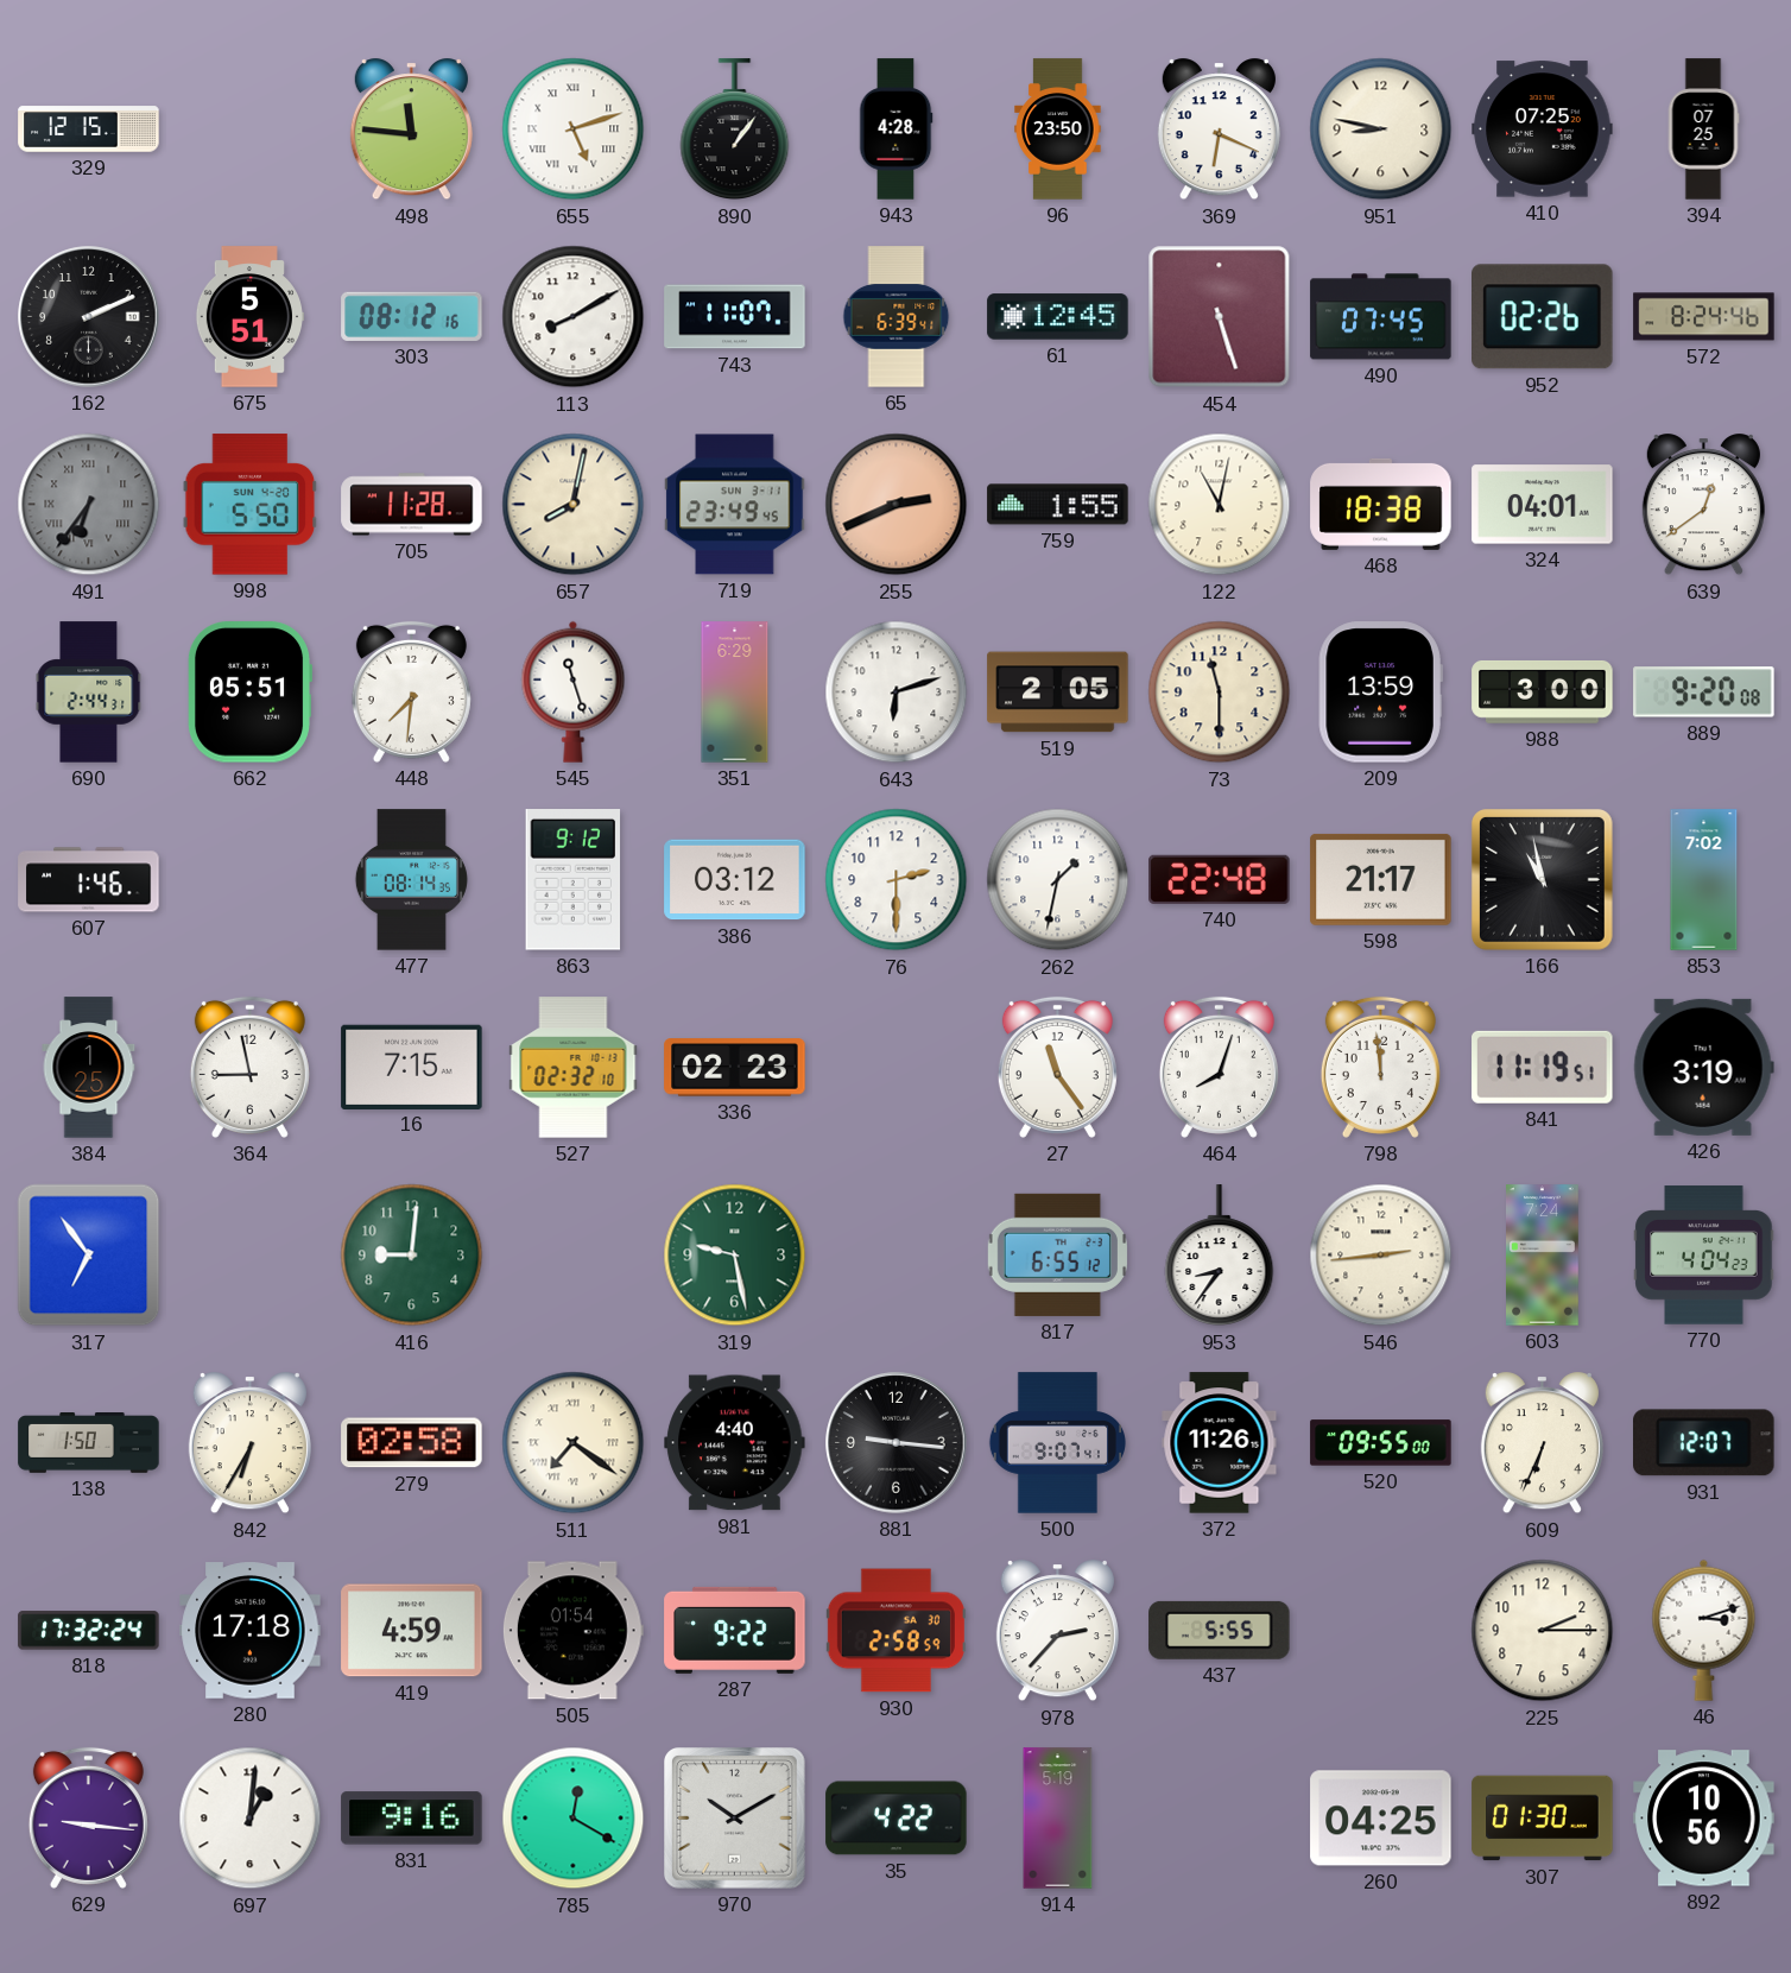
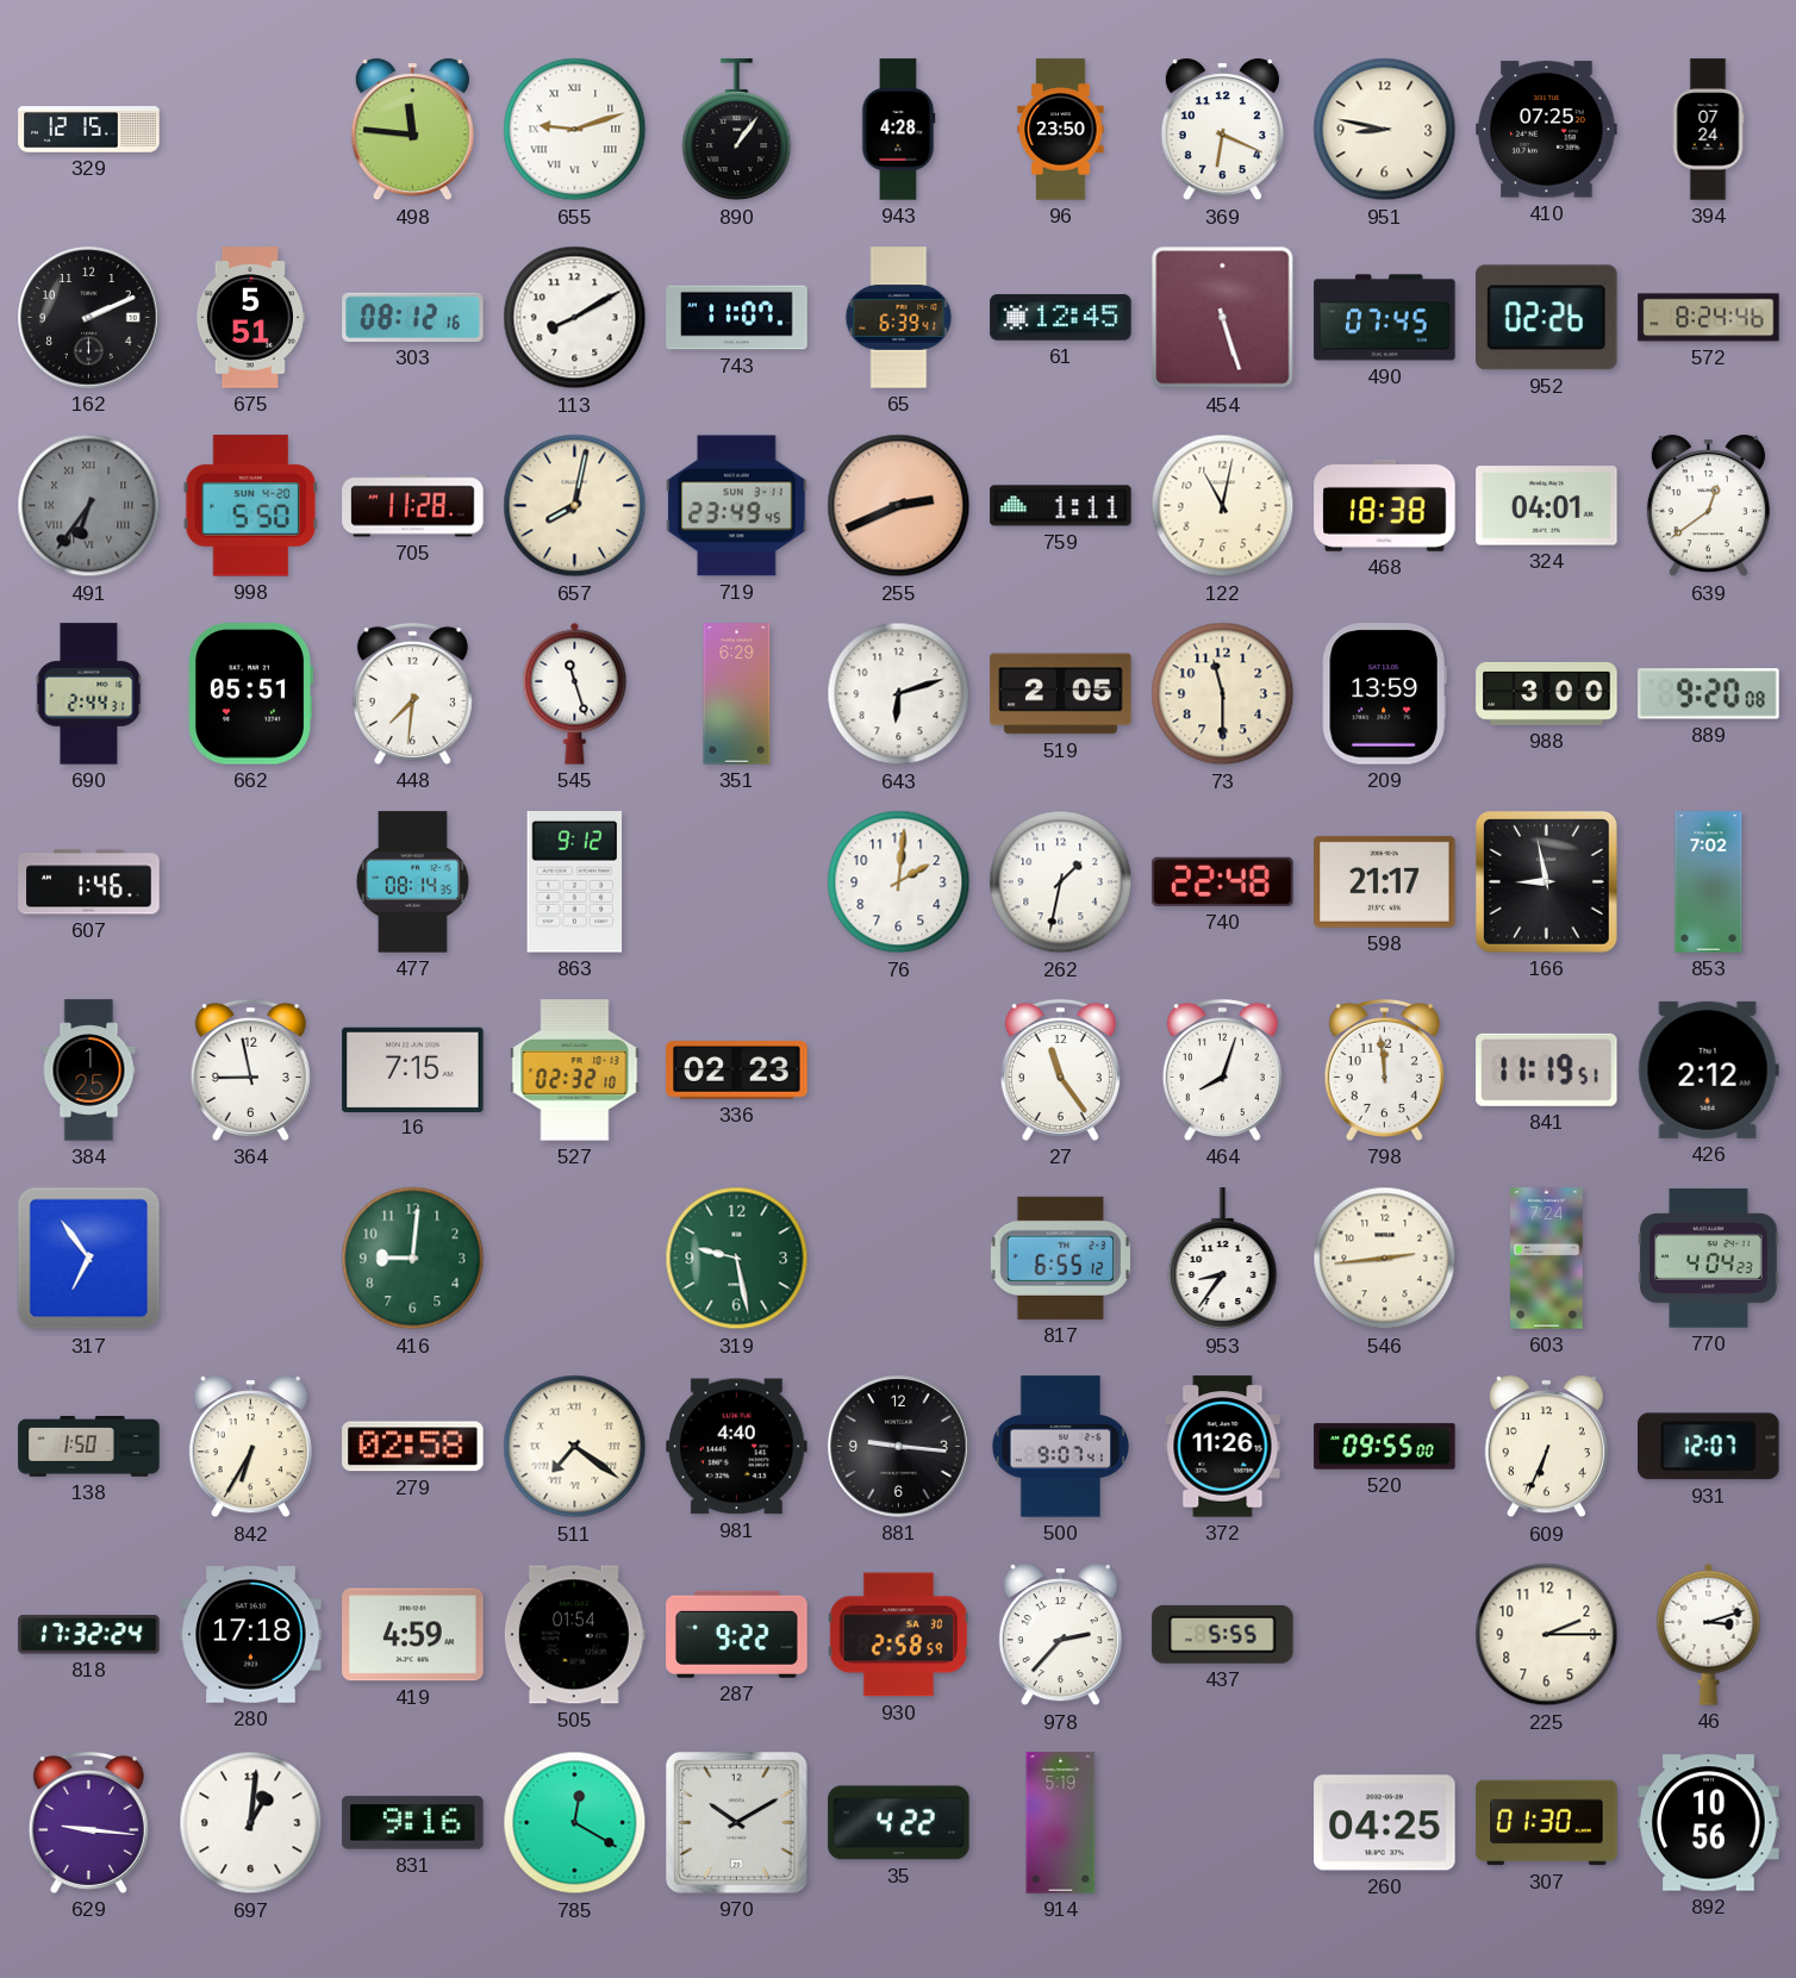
655: 5:12 -> 9:12 (575, 130)
394: 07:25 -> 07:24 (1708, 130)
759: 1:55 -> 1:11 (1061, 506)
386: 03:12 -> none (735, 880)
76: 2:30 -> 2:01 (899, 882)
166: 10:58 -> 8:58 (1547, 882)
426: 3:19 -> 2:12 (1708, 1069)
